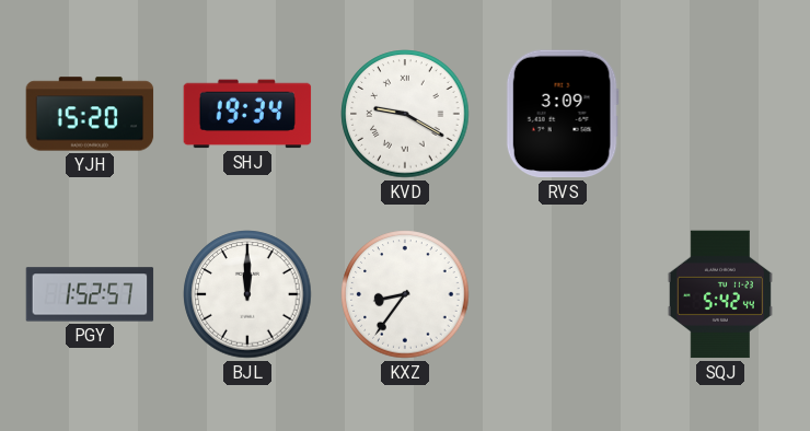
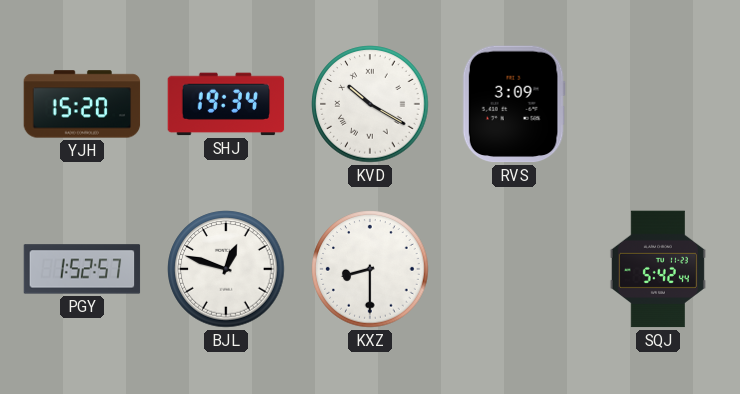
KVD: 9:20 -> 10:20 (370, 104)
BJL: 12:00 -> 12:48 (226, 269)
KXZ: 8:36 -> 8:30 (370, 269)
